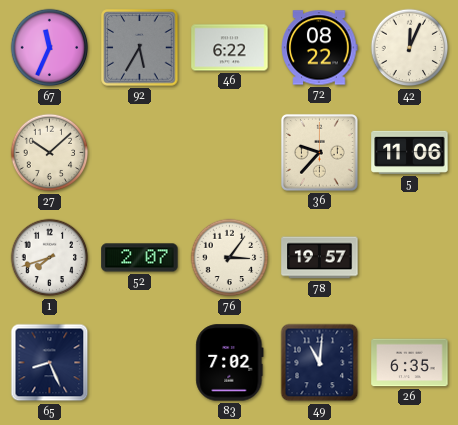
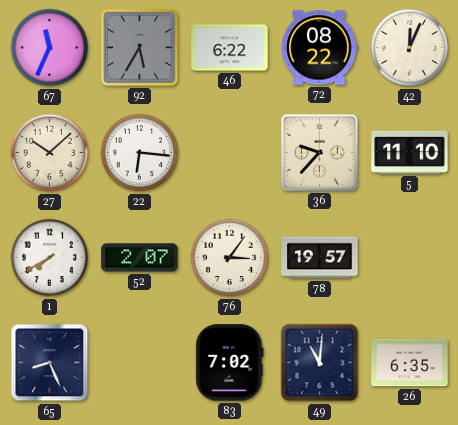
22: none -> 6:16 (140, 153)
5: 11:06 -> 11:10 (410, 152)
1: 7:42 -> 7:40 (50, 258)
